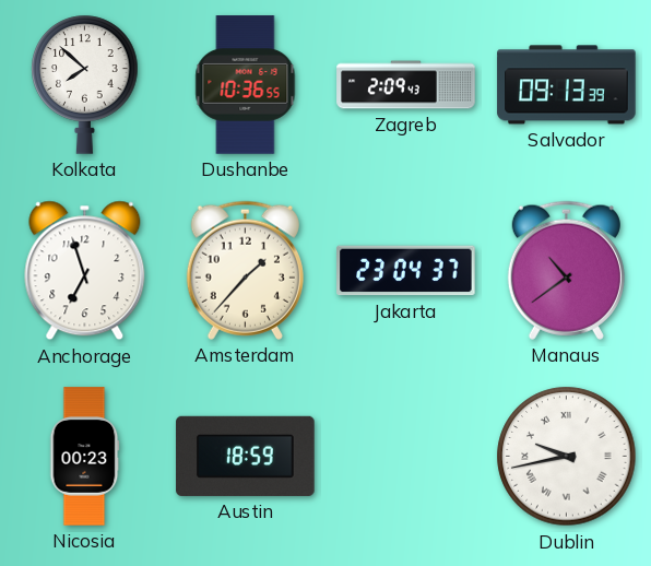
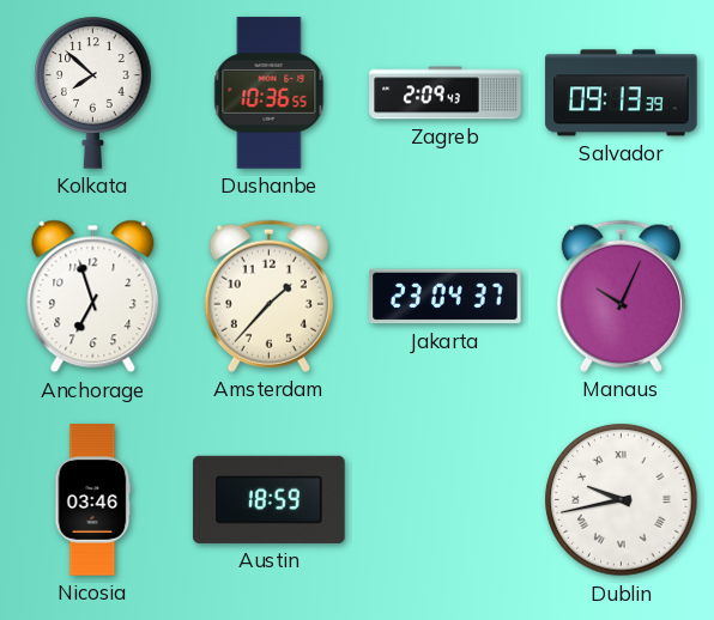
Manaus: 10:39 -> 10:04 (621, 296)
Nicosia: 00:23 -> 03:46 (93, 500)
